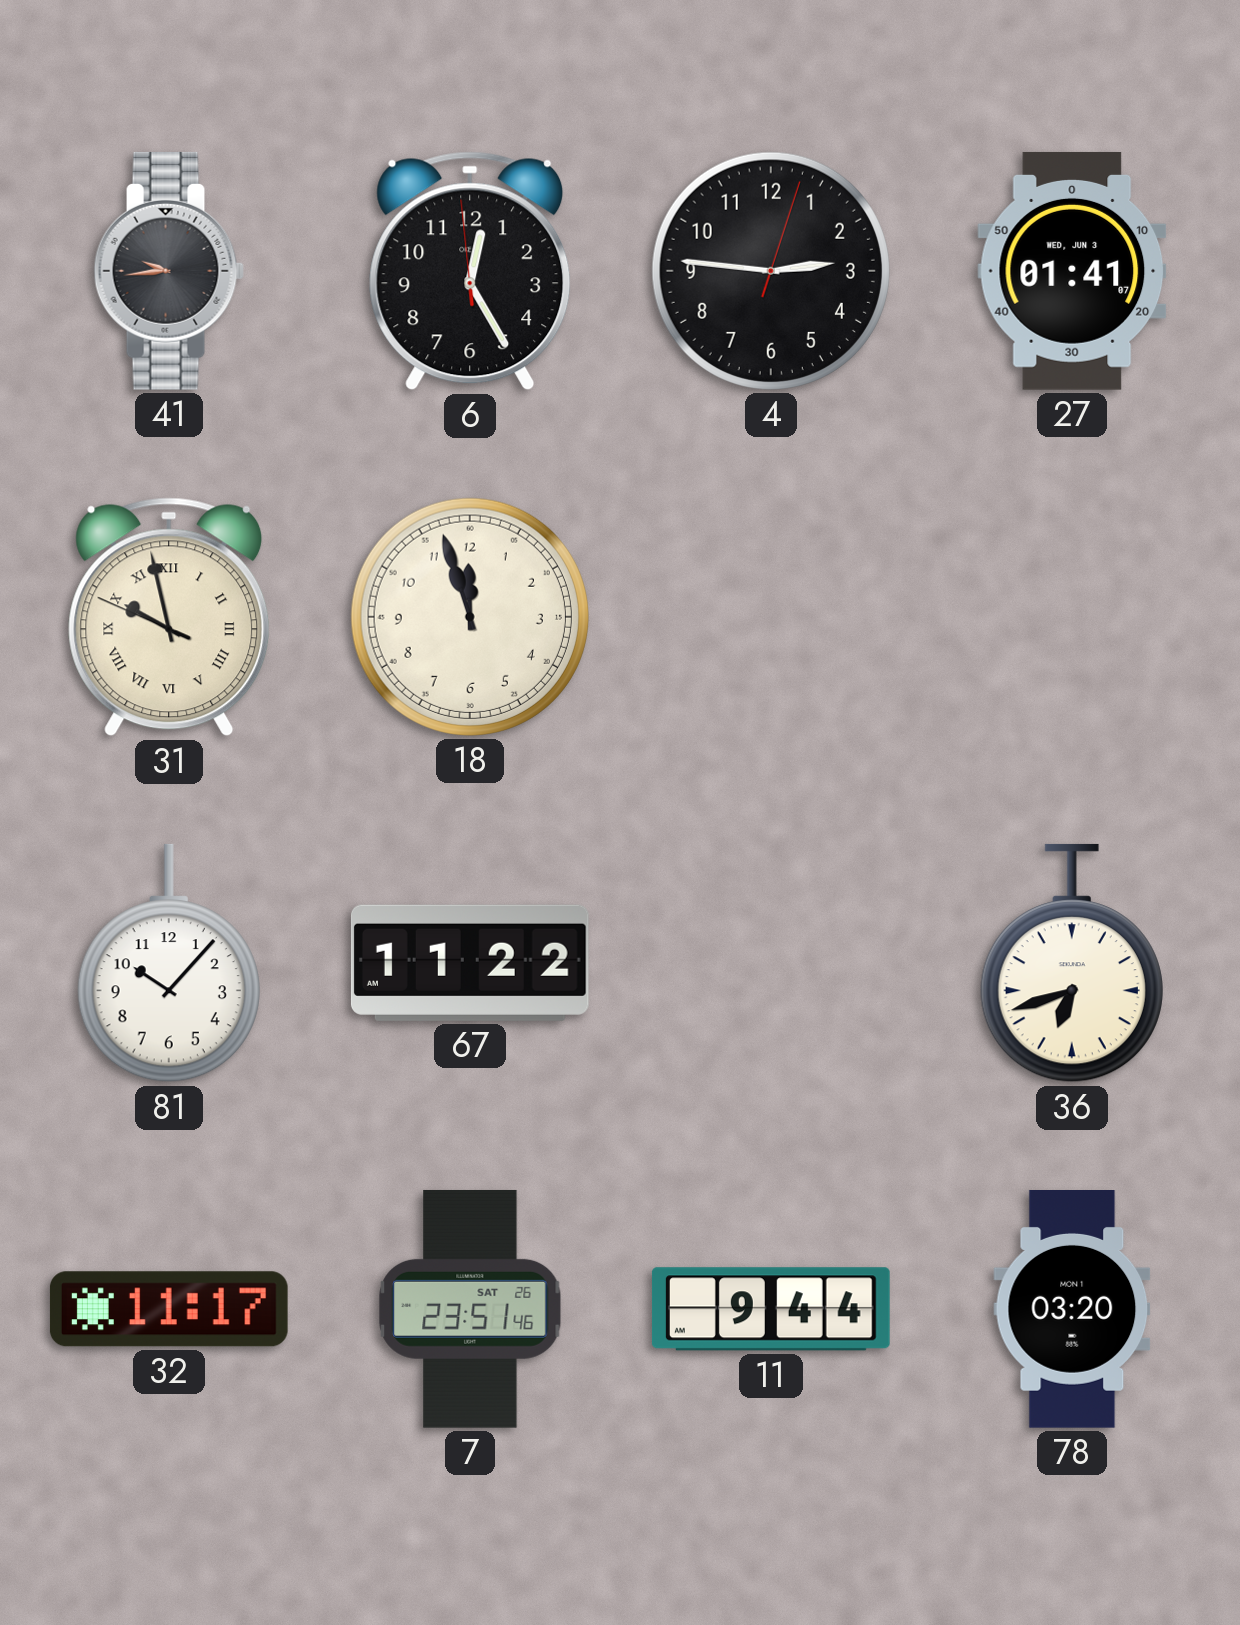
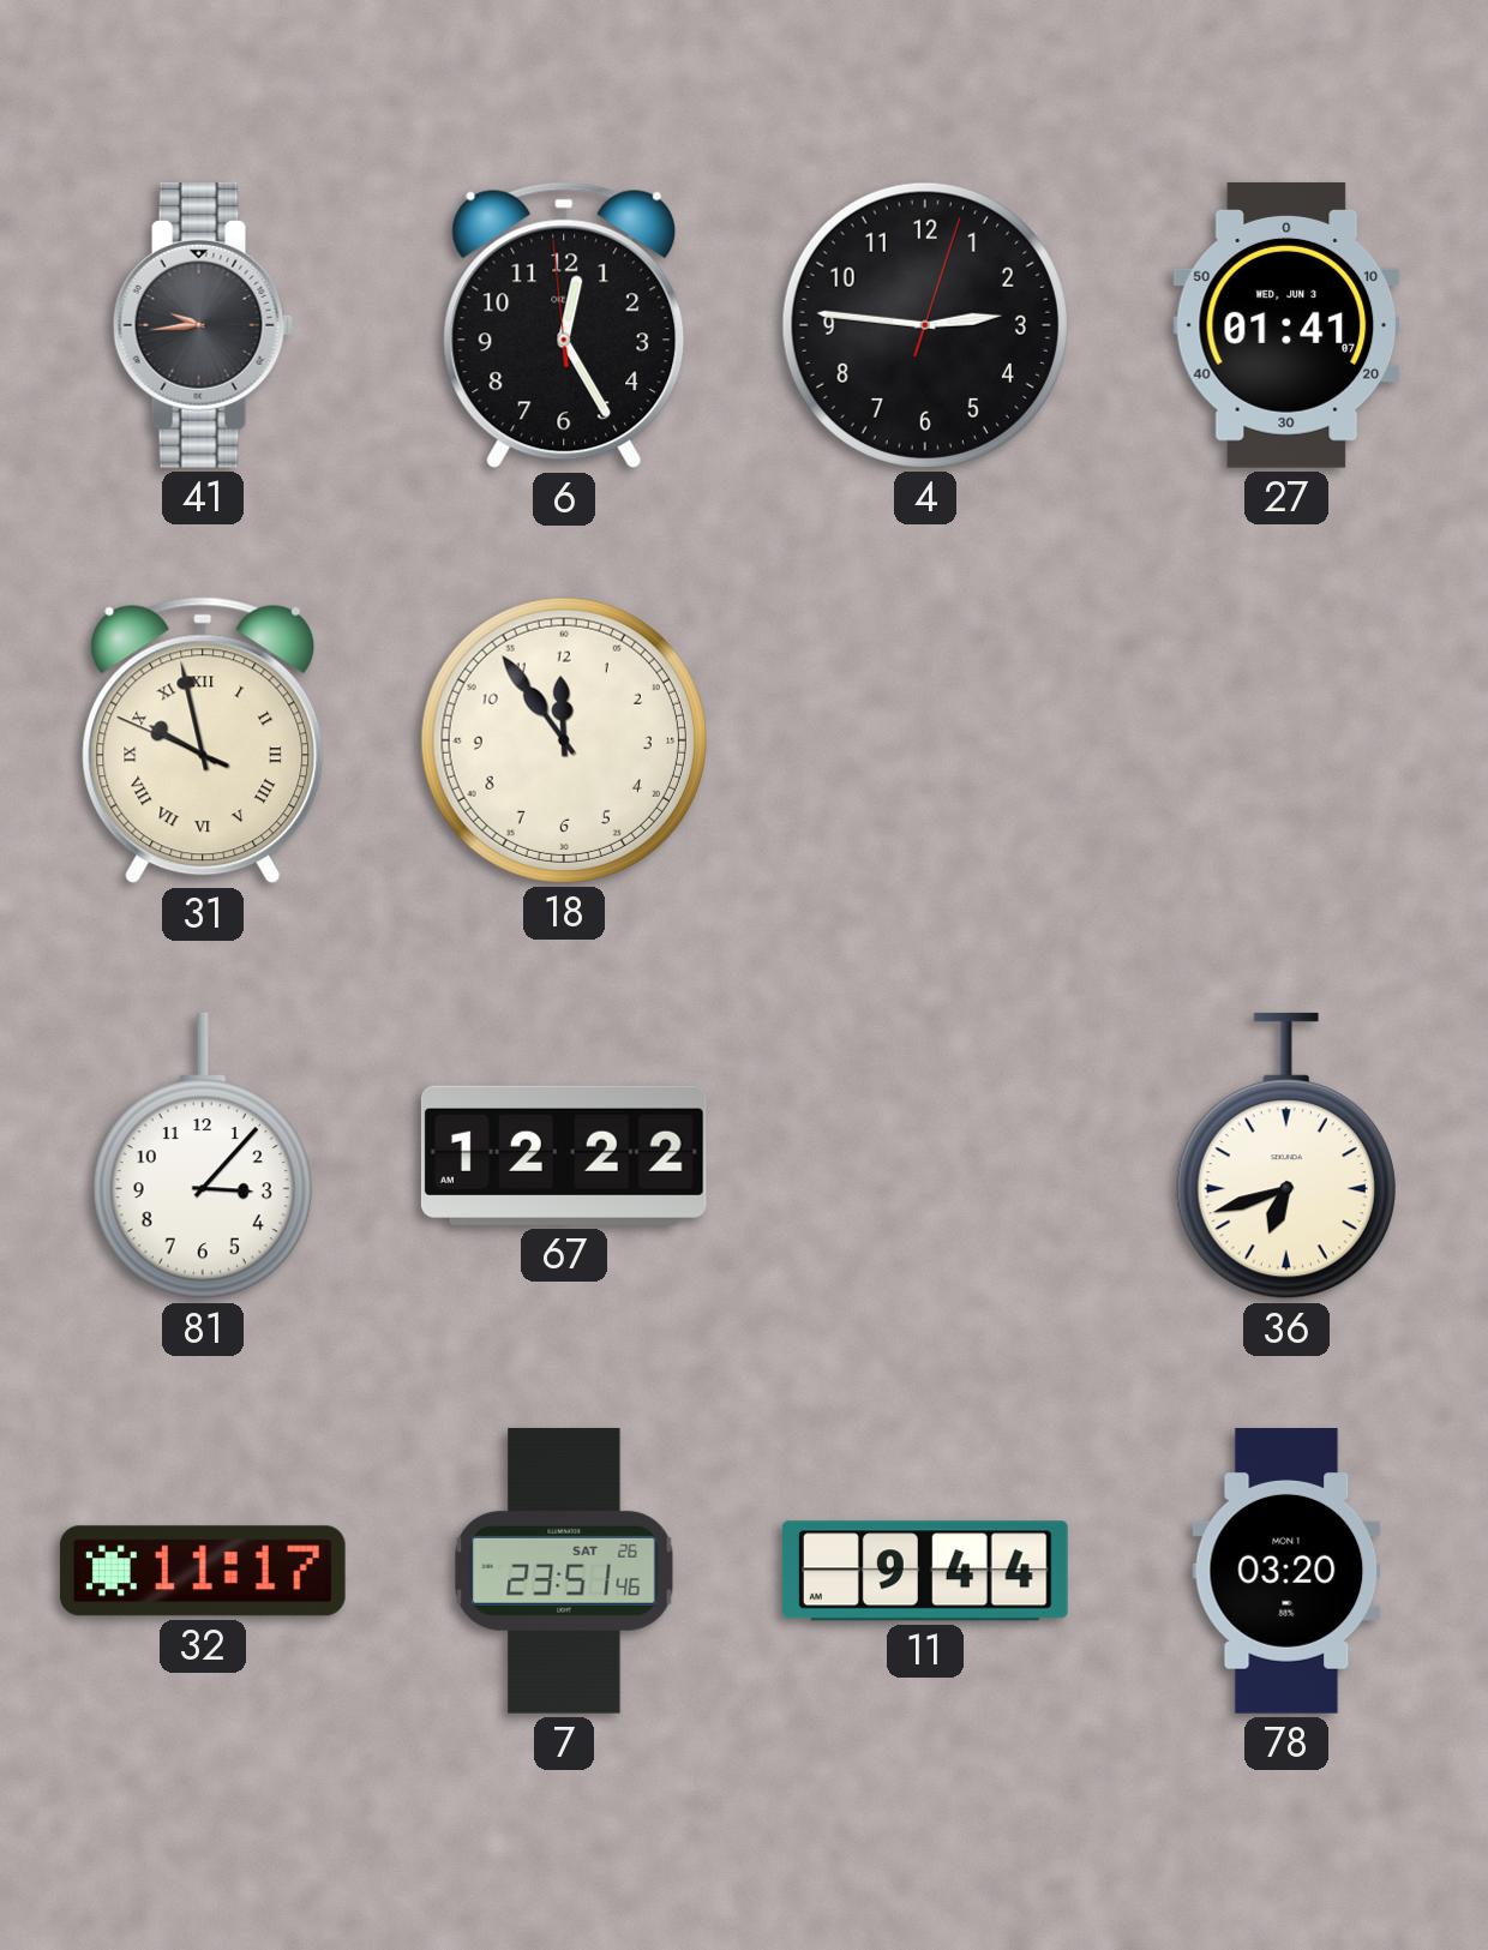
18: 11:57 -> 11:54 (564, 740)
81: 10:07 -> 3:07 (203, 1156)
67: 11:22 -> 12:22 (564, 1156)
